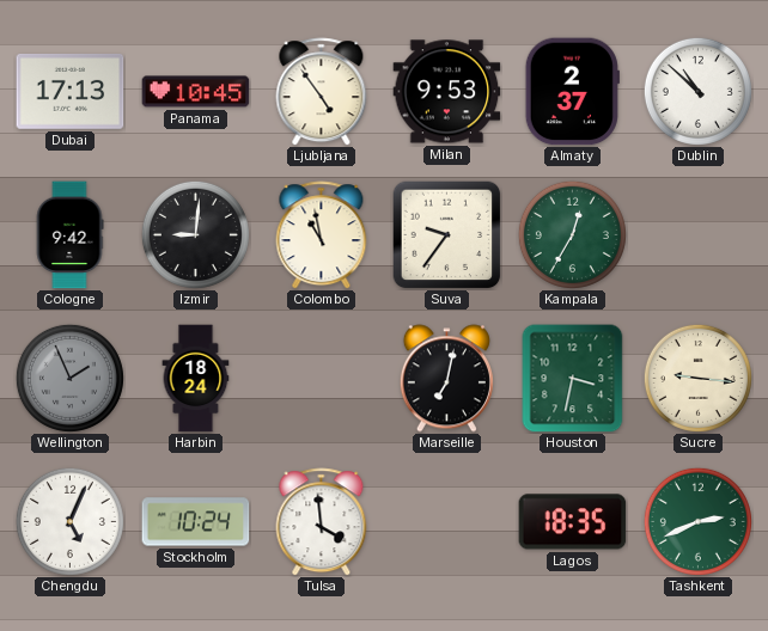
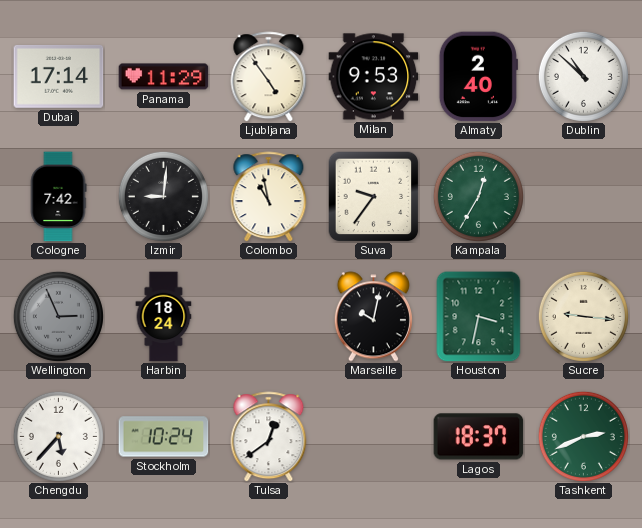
Dubai: 17:13 -> 17:14 (59, 76)
Panama: 10:45 -> 11:29 (164, 77)
Almaty: 2:37 -> 2:40 (478, 77)
Cologne: 9:42 -> 7:42 (58, 197)
Wellington: 1:56 -> 2:56 (58, 316)
Marseille: 7:02 -> 10:02 (373, 317)
Chengdu: 5:04 -> 5:37 (58, 436)
Tulsa: 3:59 -> 12:39 (269, 437)
Lagos: 18:35 -> 18:37 (479, 437)
